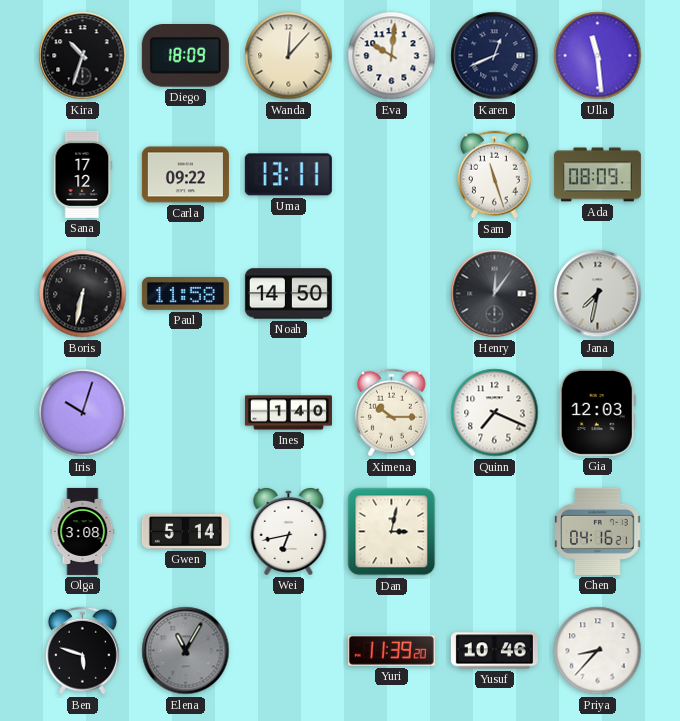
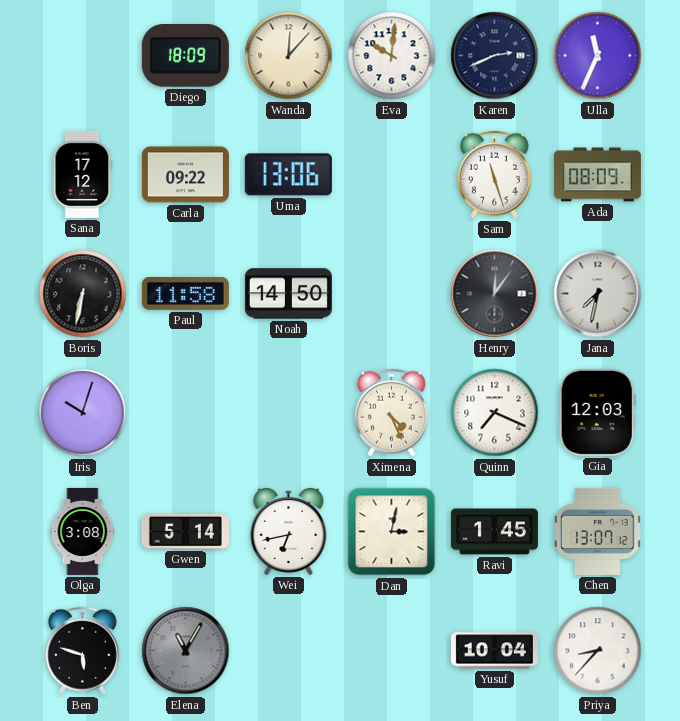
Kira: 10:33 -> none (83, 56)
Karen: 12:41 -> 2:41 (495, 56)
Ulla: 11:29 -> 11:34 (598, 56)
Uma: 13:11 -> 13:06 (288, 175)
Ines: 1:40 -> none (288, 413)
Ximena: 10:15 -> 4:26 (391, 413)
Ravi: none -> 1:45 (494, 532)
Chen: 04:16 -> 13:07 (598, 531)
Yuri: 11:39 -> none (391, 650)
Yusuf: 10:46 -> 10:04 (494, 651)
